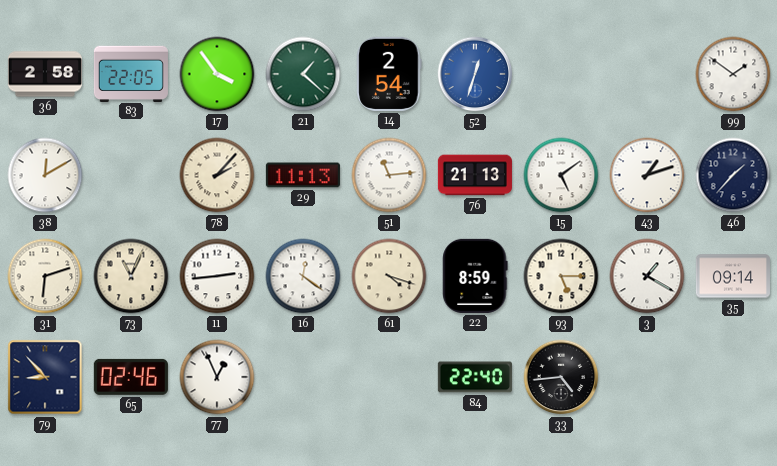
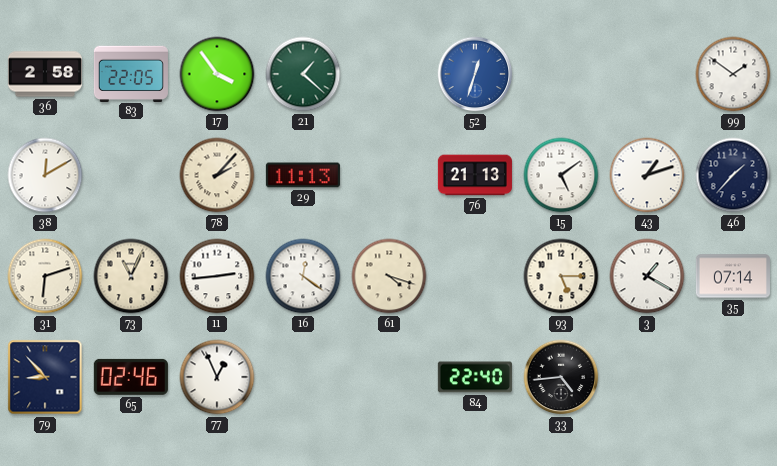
14: 2:54 -> none (389, 74)
51: 11:14 -> none (389, 175)
22: 8:59 -> none (475, 276)
35: 09:14 -> 07:14 (733, 276)
